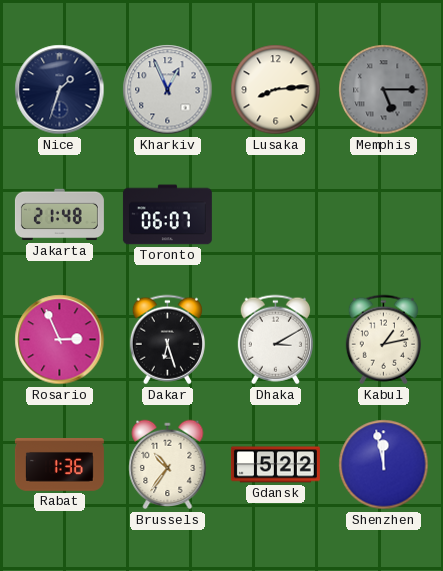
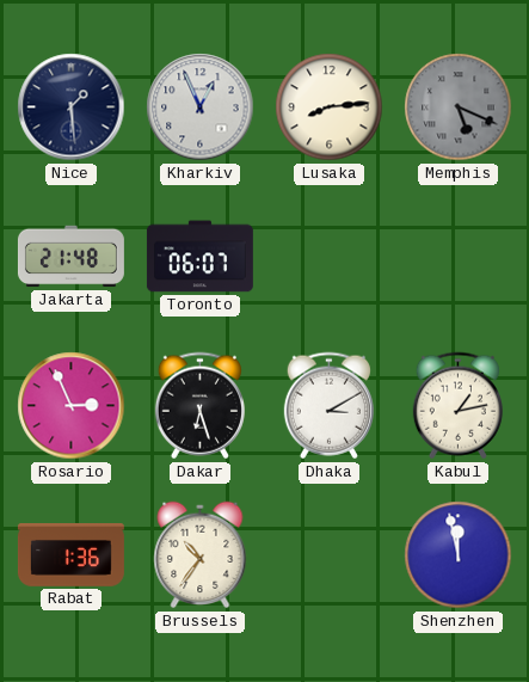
Nice: 1:33 -> 1:29 (72, 107)
Memphis: 5:15 -> 5:19 (459, 107)
Gdansk: 5:22 -> none (275, 465)
